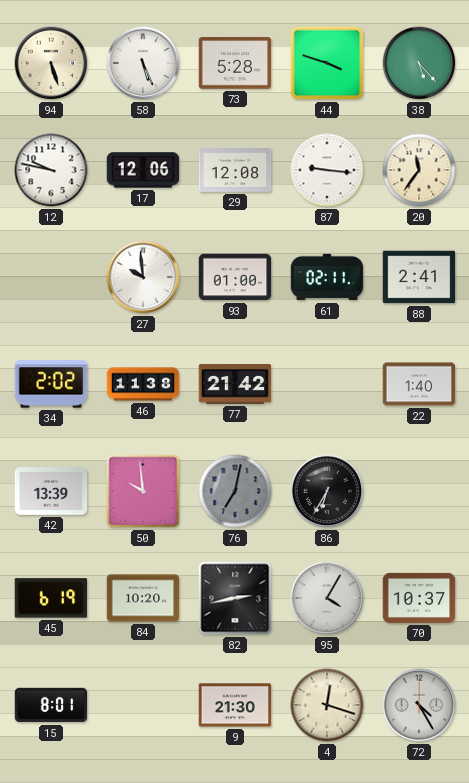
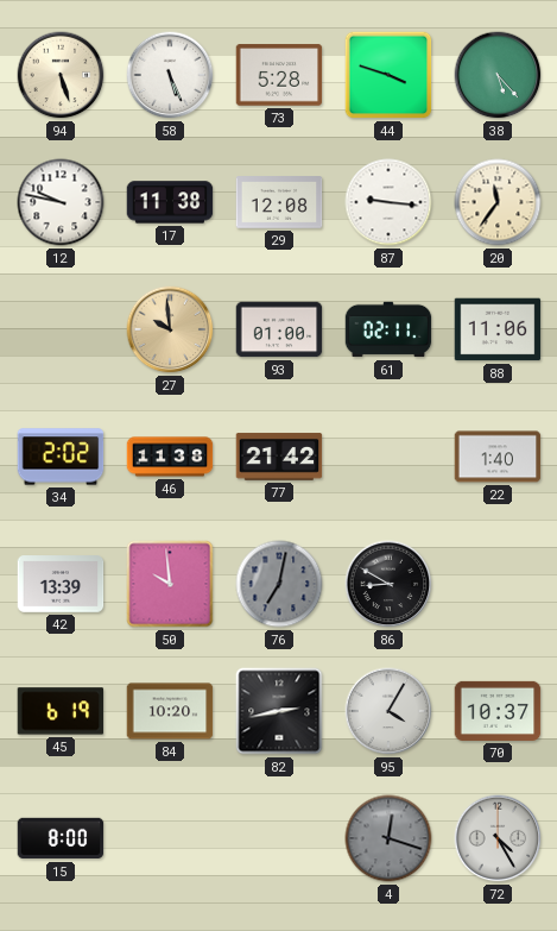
17: 12:06 -> 11:38 (170, 202)
27 dial: white -> champagne (170, 329)
88: 2:41 -> 11:06 (498, 329)
86: 6:35 -> 8:50 (388, 584)
15: 8:01 -> 8:00 (61, 838)
9: 21:30 -> none (235, 705)
4 dial: cream -> grey (388, 838)
